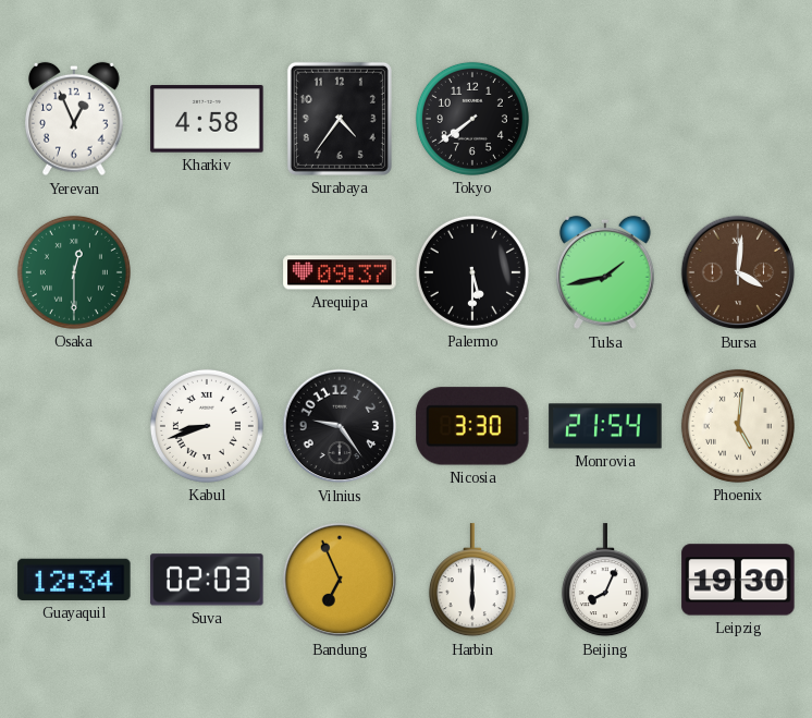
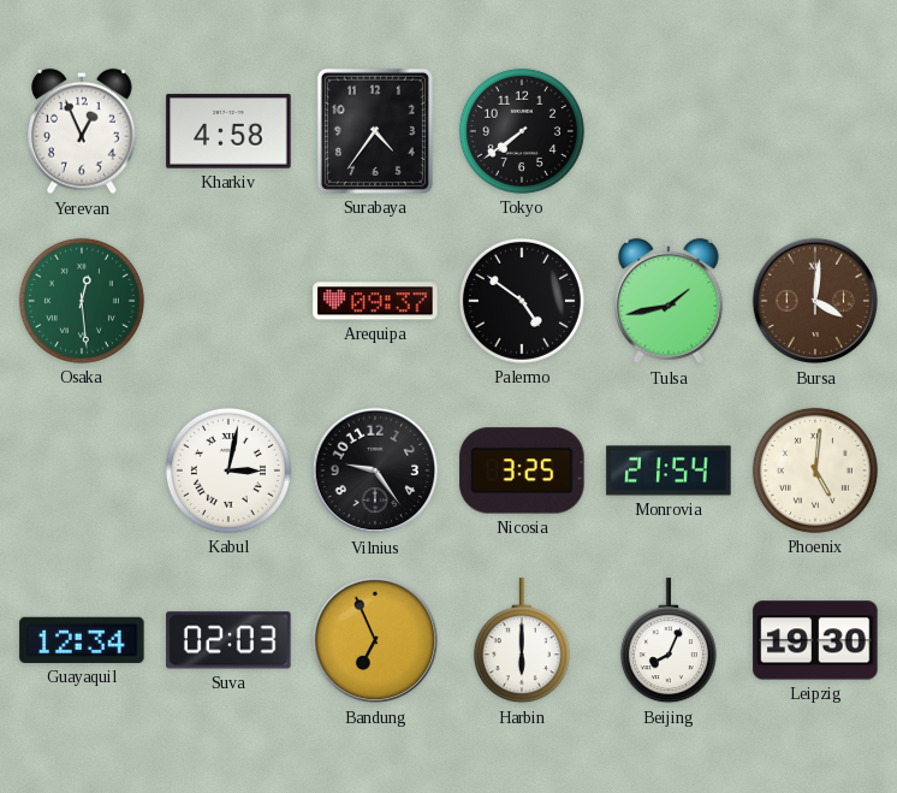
Osaka: 12:30 -> 12:29 (82, 301)
Palermo: 5:30 -> 4:51 (522, 301)
Kabul: 8:42 -> 3:02 (228, 471)
Nicosia: 3:30 -> 3:25 (522, 471)
